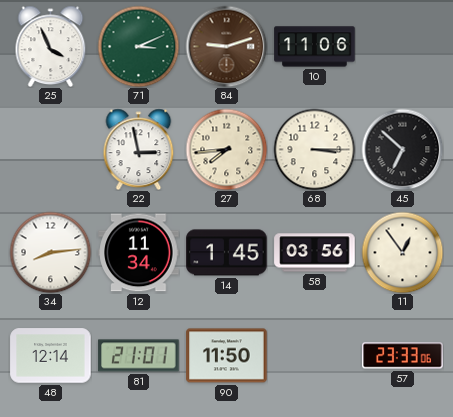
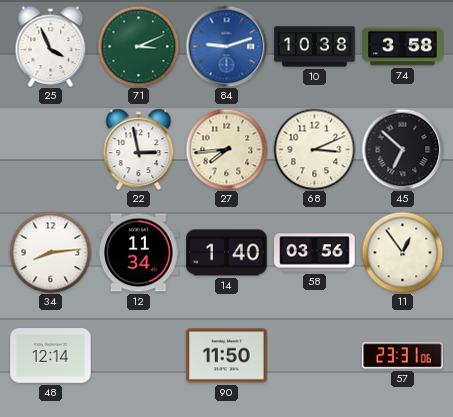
84 dial: brown -> blue (226, 46)
10: 11:06 -> 10:38 (315, 47)
74: none -> 3:58 (403, 47)
68: 3:15 -> 3:11 (314, 149)
14: 1:45 -> 1:40 (227, 253)
81: 21:01 -> none (139, 356)
57: 23:33 -> 23:31 (403, 356)
